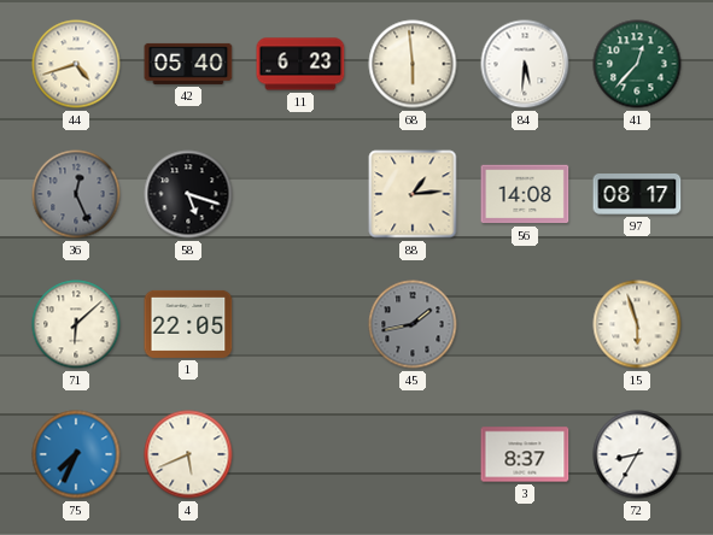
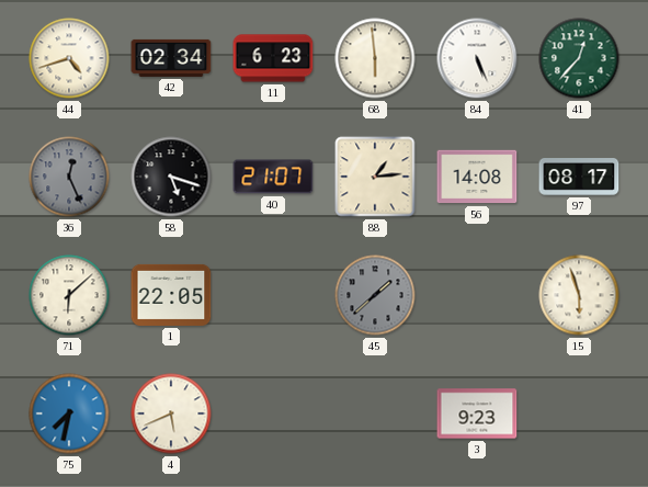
42: 05:40 -> 02:34 (171, 58)
84: 5:31 -> 5:26 (477, 58)
40: none -> 21:07 (273, 177)
45: 1:43 -> 1:38 (375, 295)
75: 7:34 -> 7:32 (69, 414)
3: 8:37 -> 9:23 (477, 414)
72: 8:35 -> none (637, 454)
